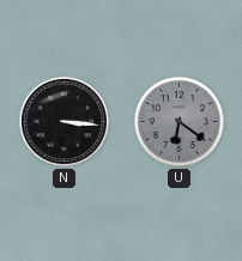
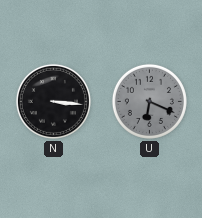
U: 6:21 -> 6:19 (149, 101)
